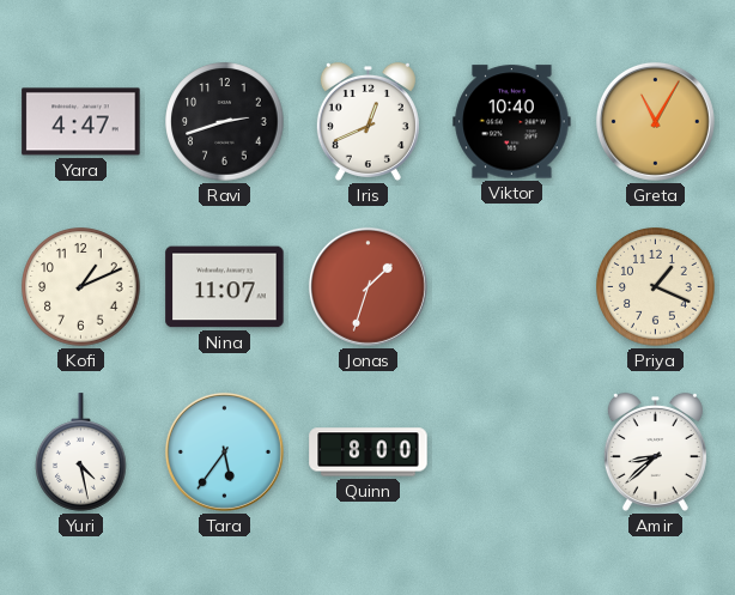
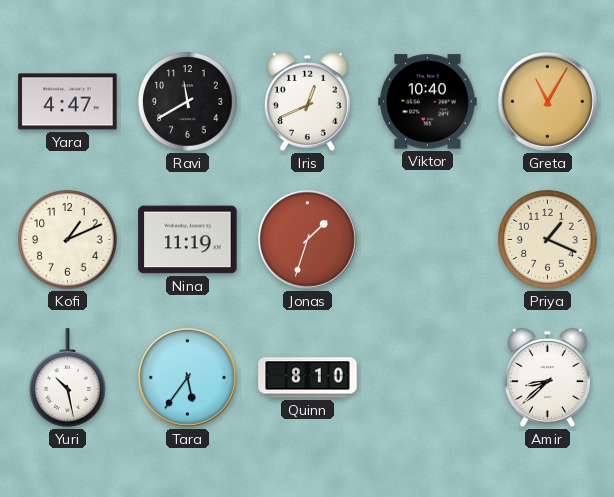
Ravi: 2:42 -> 11:40 (188, 102)
Nina: 11:07 -> 11:19 (188, 240)
Yuri: 4:28 -> 10:28 (68, 378)
Quinn: 8:00 -> 8:10 (308, 378)
